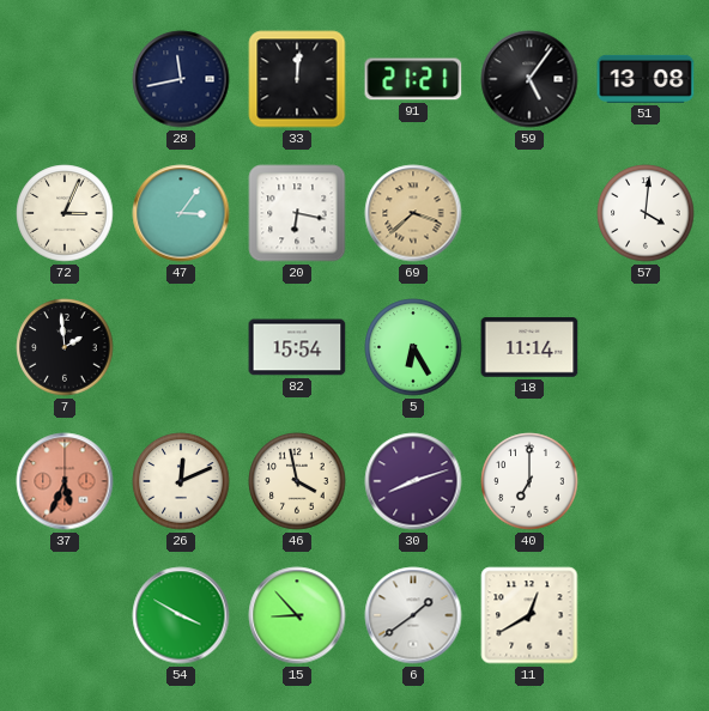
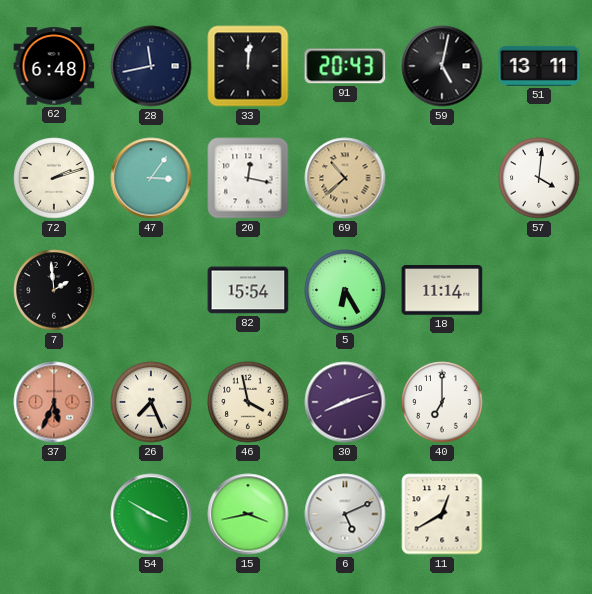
62: none -> 6:48 (54, 66)
91: 21:21 -> 20:43 (345, 66)
59: 5:06 -> 5:02 (442, 66)
51: 13:08 -> 13:11 (539, 66)
72: 3:04 -> 2:12 (54, 178)
20: 6:17 -> 12:17 (248, 178)
69: 3:38 -> 10:38 (345, 178)
26: 12:11 -> 7:26 (151, 402)
15: 8:53 -> 3:43 (248, 514)
6: 1:39 -> 5:11 (345, 514)
